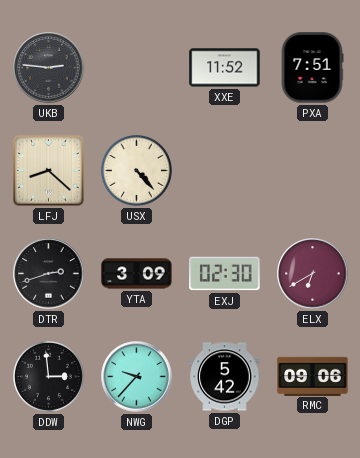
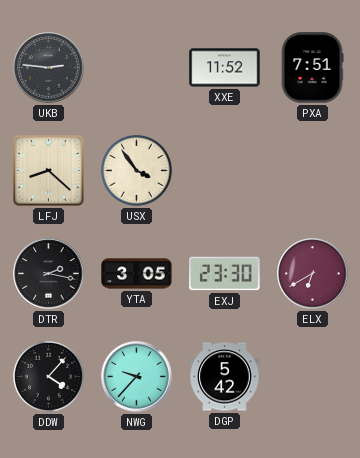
USX: 4:23 -> 3:54 (136, 170)
DTR: 2:42 -> 2:17 (49, 274)
YTA: 3:09 -> 3:05 (137, 274)
EXJ: 02:30 -> 23:30 (225, 274)
DDW: 2:59 -> 4:07 (48, 376)
RMC: 09:06 -> none (313, 376)
